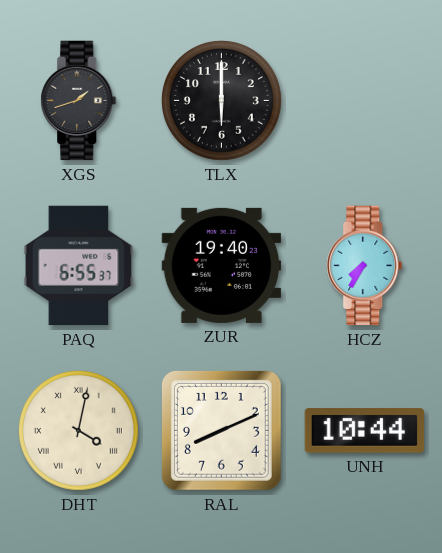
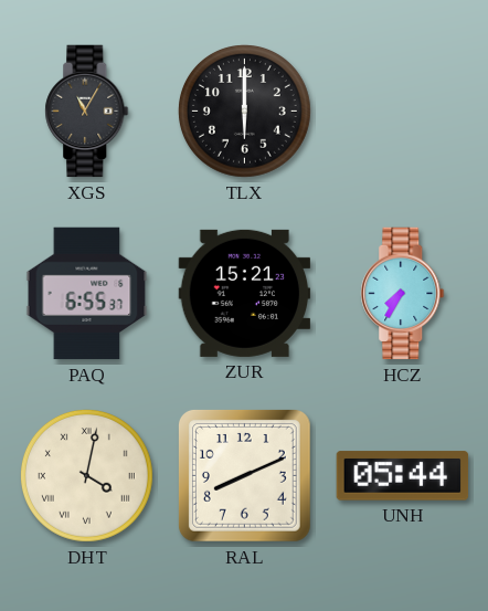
XGS: 1:42 -> 11:05 (87, 112)
ZUR: 19:40 -> 15:21 (245, 293)
UNH: 10:44 -> 05:44 (403, 476)
